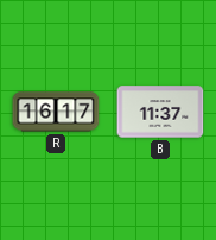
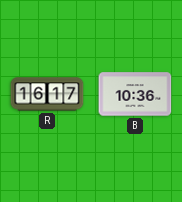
B: 11:37 -> 10:36 (135, 94)
